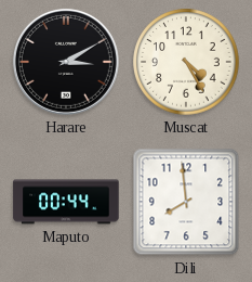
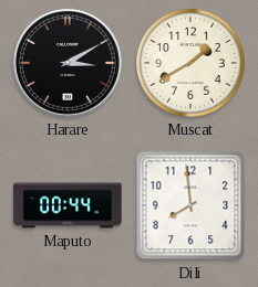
Muscat: 4:25 -> 1:40 (190, 63)
